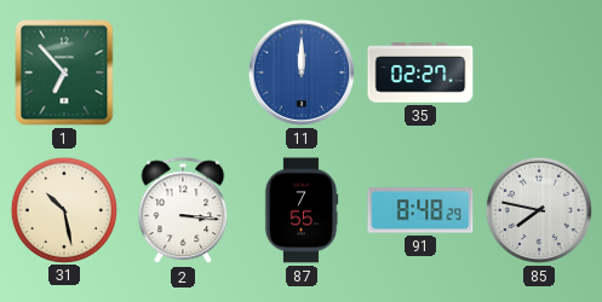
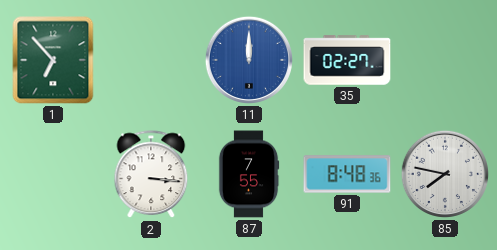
31: 10:28 -> none (63, 209)
91: 8:48:29 -> 8:48:36 (347, 174)
